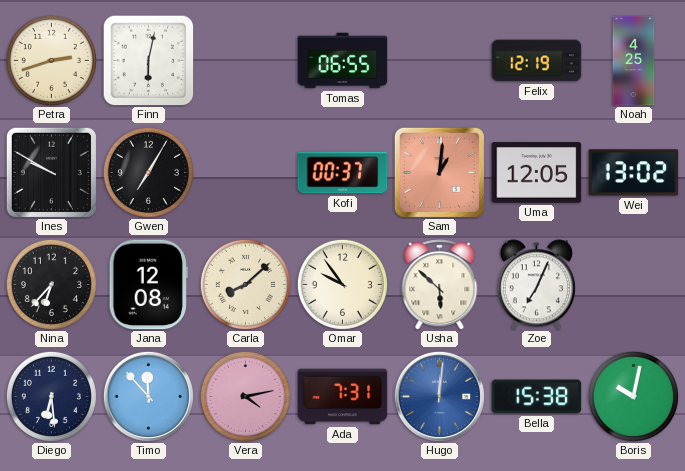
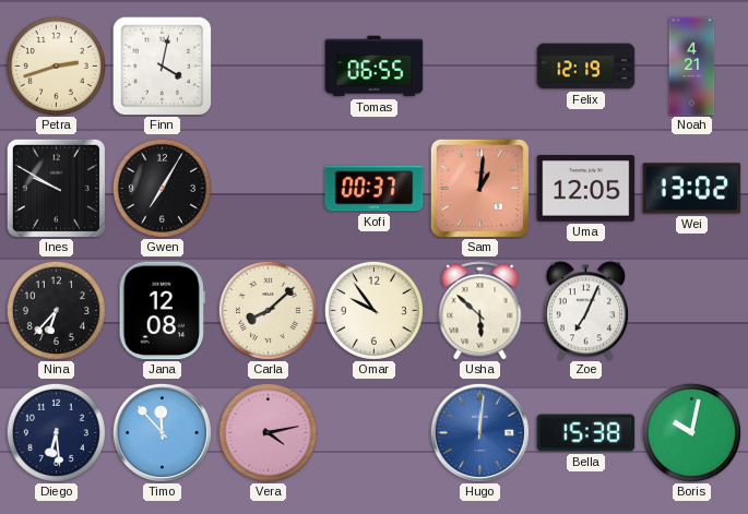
Finn: 6:02 -> 4:02 (162, 65)
Noah: 4:25 -> 4:21 (692, 67)
Ada: 7:31 -> none (343, 397)
